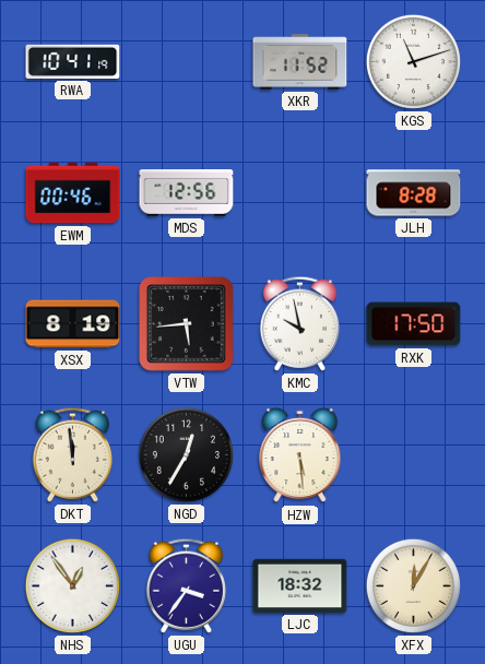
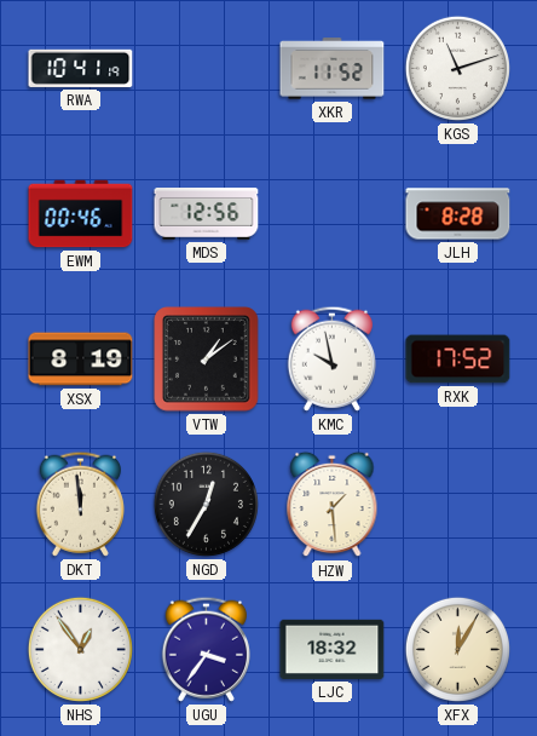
VTW: 5:44 -> 1:09 (207, 360)
RXK: 17:50 -> 17:52 (458, 360)
HZW: 5:29 -> 1:29 (333, 505)
